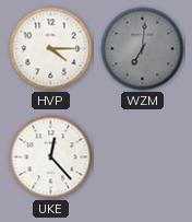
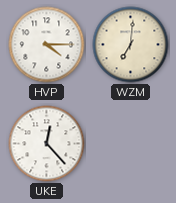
WZM dial: grey -> cream (131, 45)
